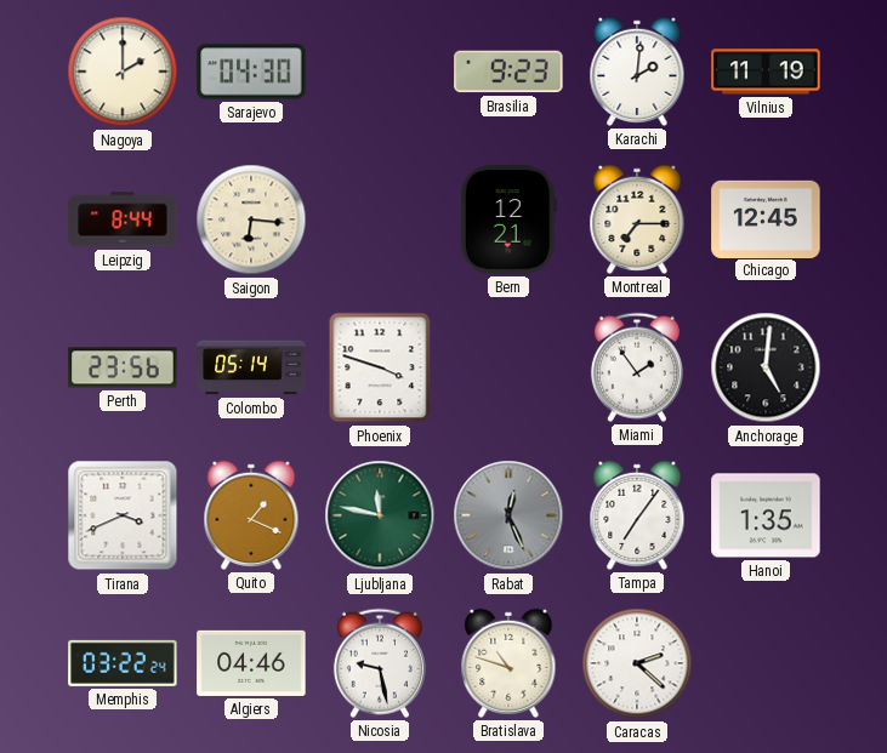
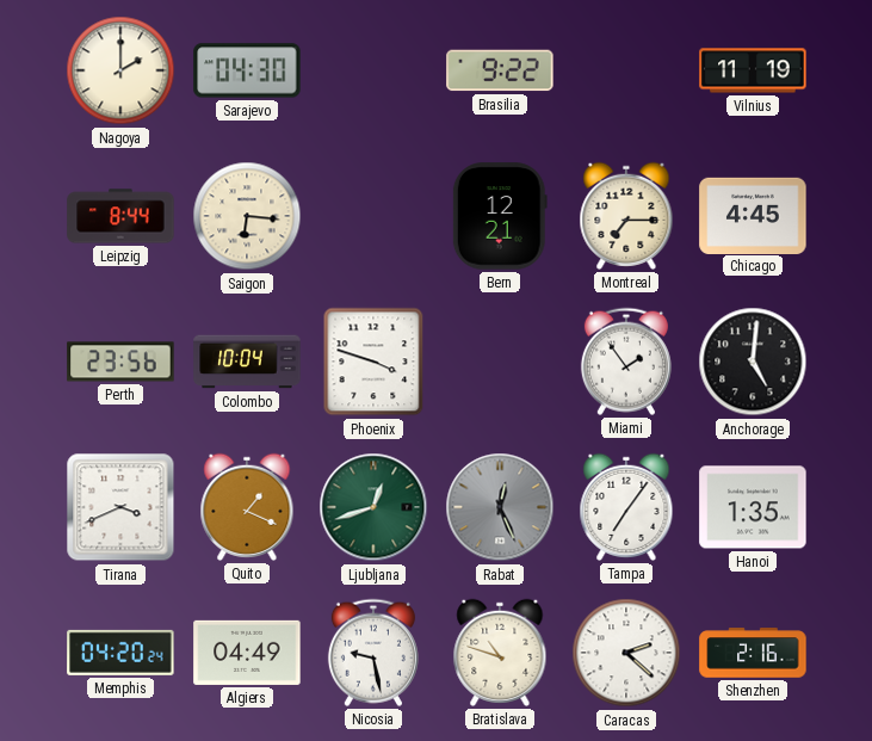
Brasilia: 9:23 -> 9:22 (500, 70)
Karachi: 2:01 -> none (637, 72)
Chicago: 12:45 -> 4:45 (753, 215)
Colombo: 05:14 -> 10:04 (247, 362)
Ljubljana: 11:47 -> 12:42 (373, 507)
Memphis: 03:22 -> 04:20 (120, 653)
Algiers: 04:46 -> 04:49 (247, 653)
Shenzhen: none -> 2:16 (753, 653)
